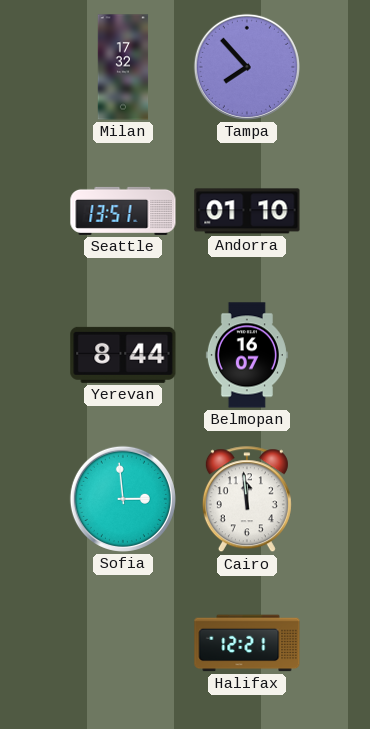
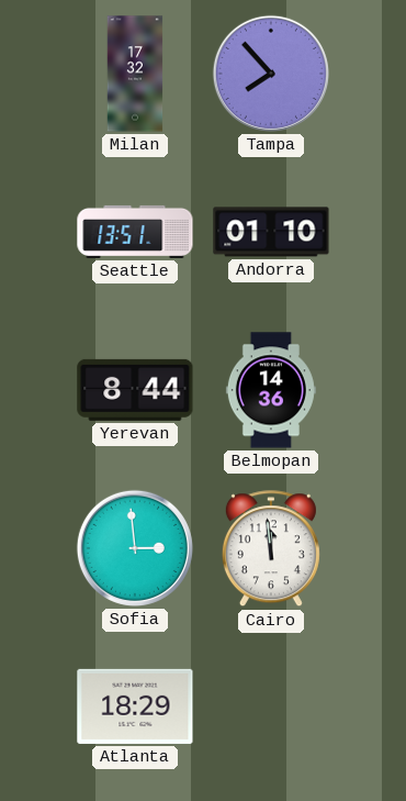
Belmopan: 16:07 -> 14:36 (271, 390)
Atlanta: none -> 18:29 (135, 707)
Halifax: 12:21 -> none (247, 643)
